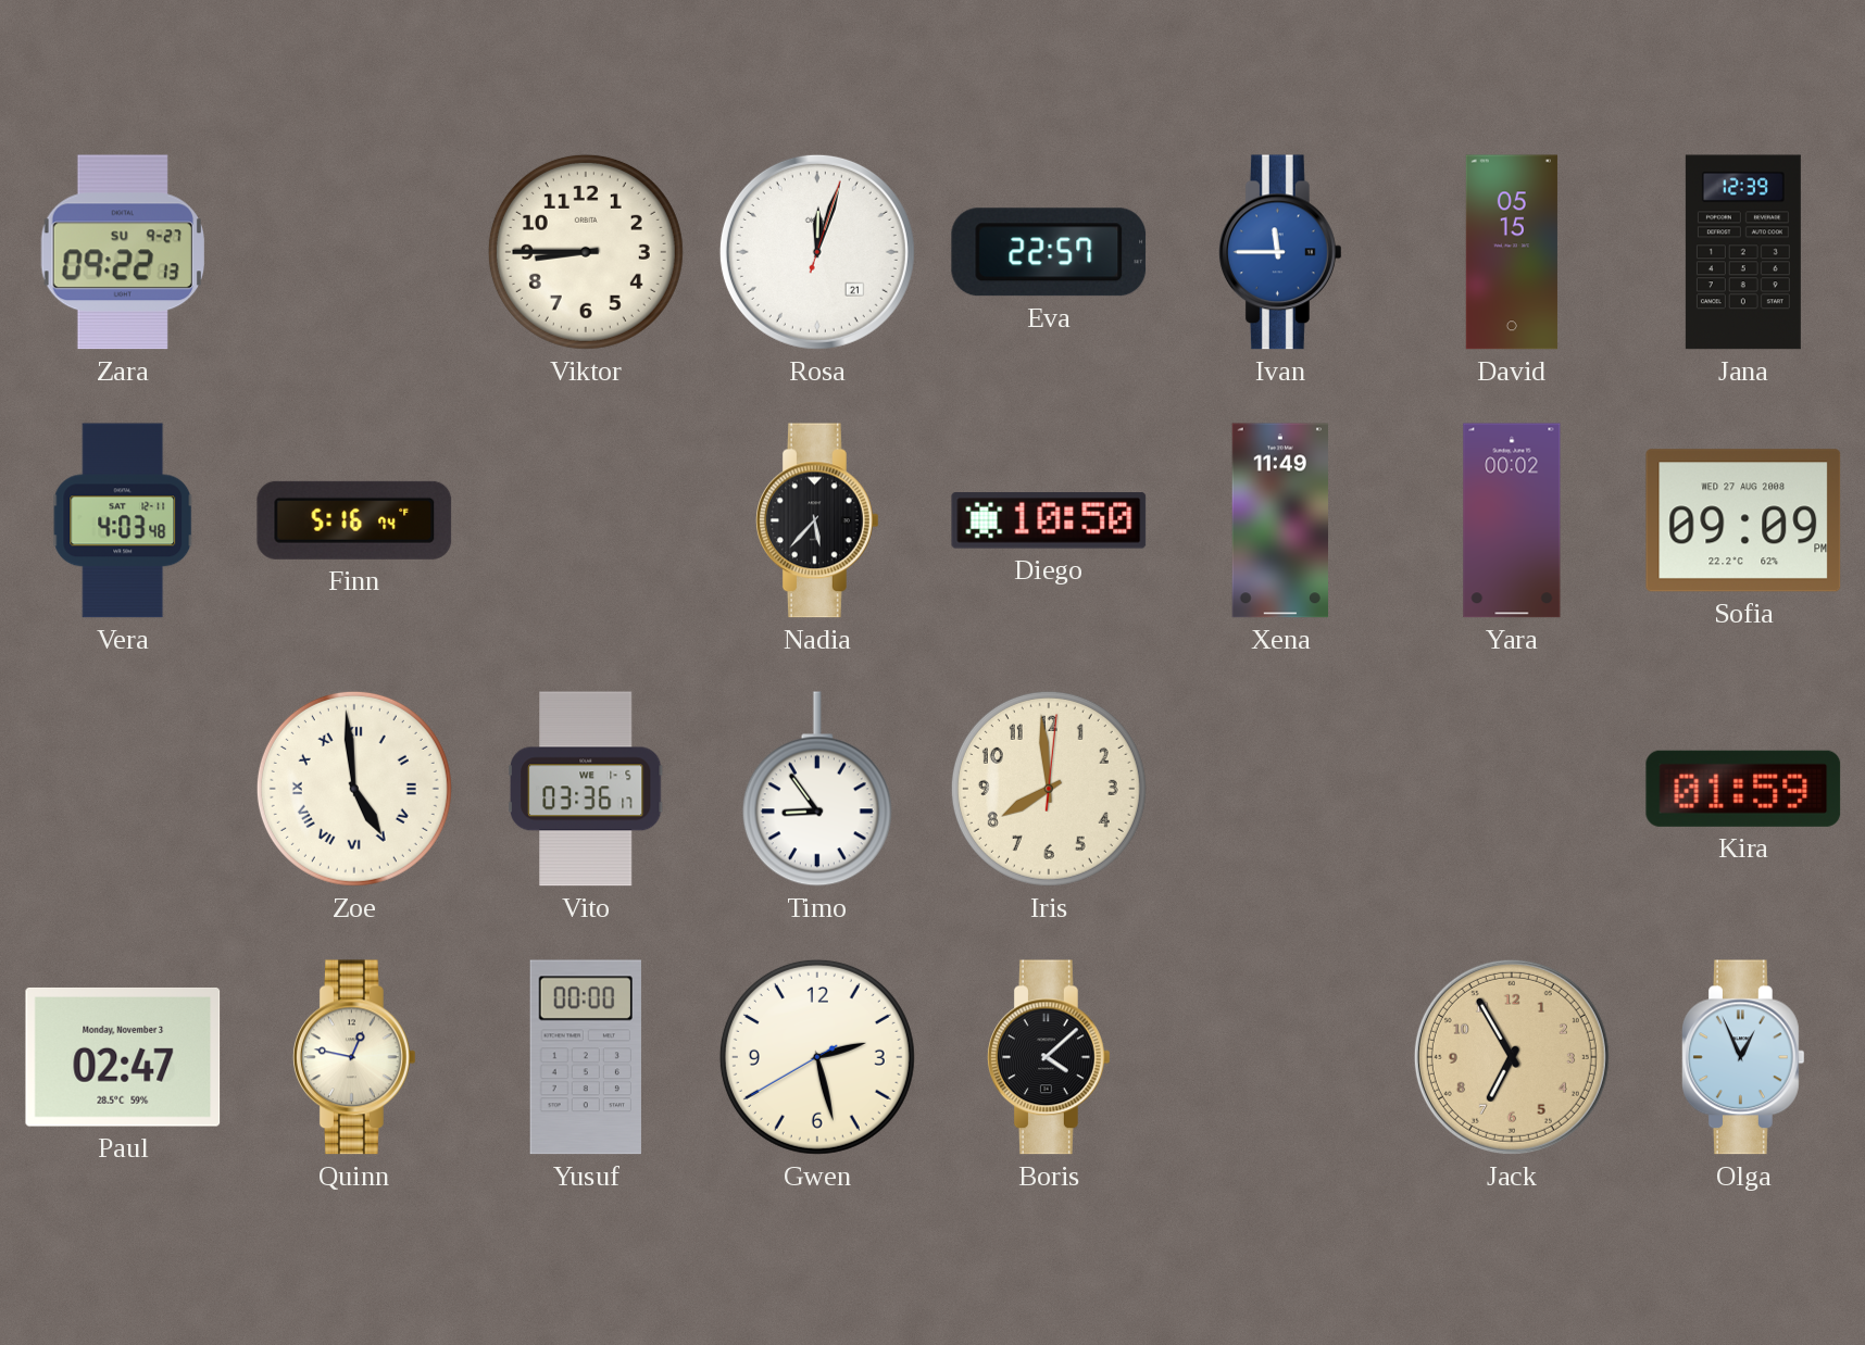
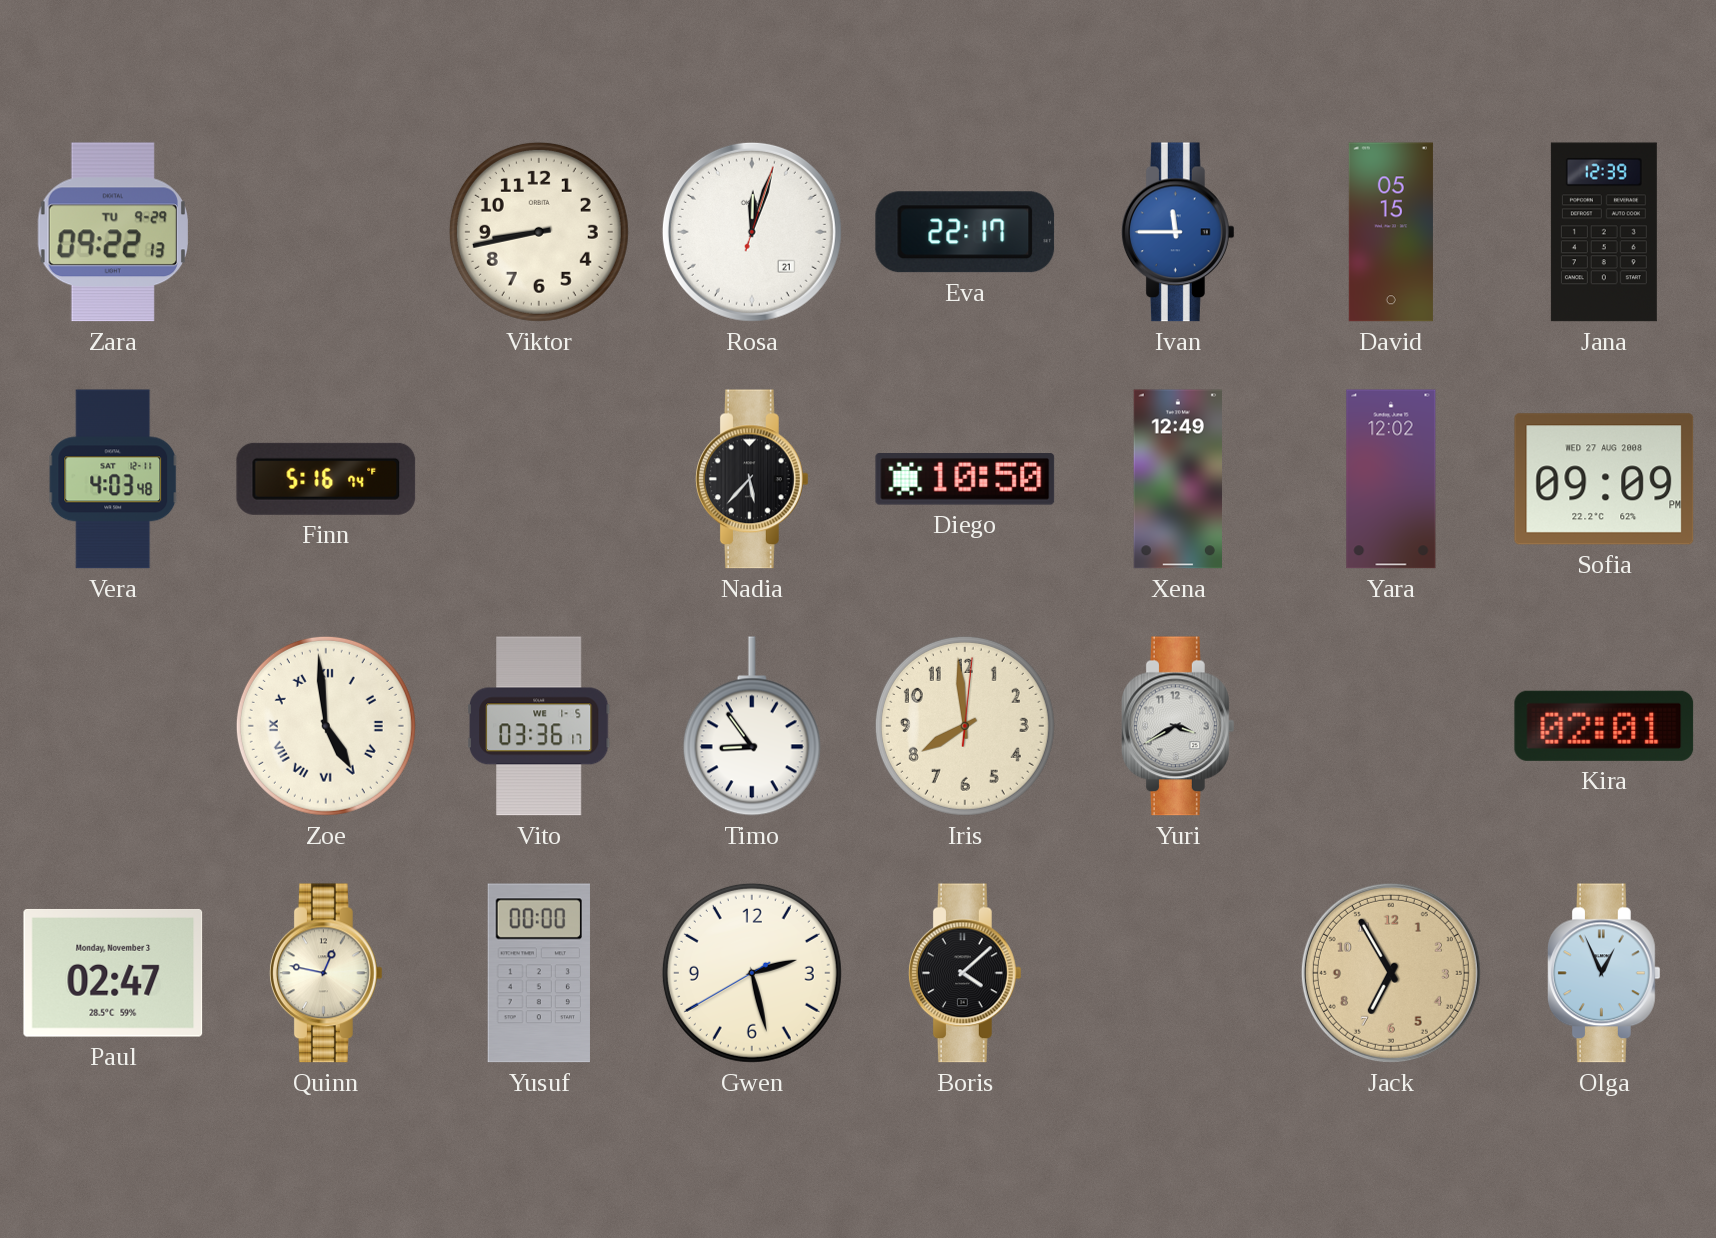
Zara date: SU 9-27 -> TU 9-29 (112, 232)
Viktor: 8:45 -> 8:43 (539, 232)
Eva: 22:57 -> 22:17 (965, 232)
Xena: 11:49 -> 12:49 (1178, 479)
Yara: 00:02 -> 12:02 (1391, 479)
Yuri: none -> 3:40 (1178, 726)
Kira: 01:59 -> 02:01 (1604, 726)
